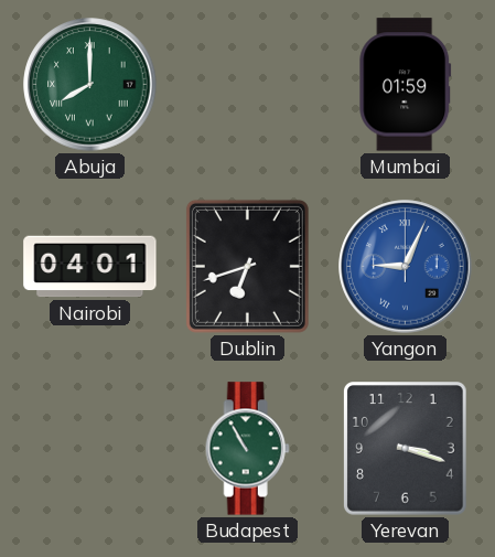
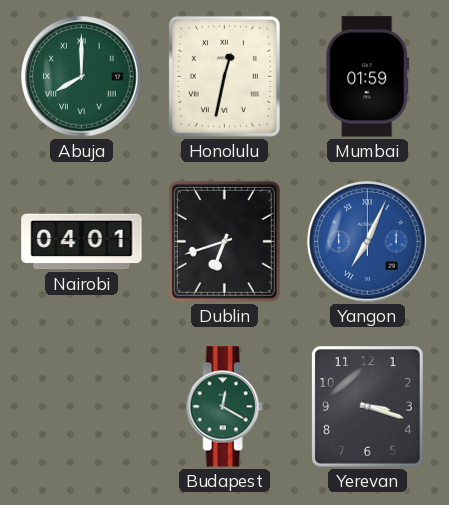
Honolulu: none -> 12:32 (224, 76)
Yangon: 9:04 -> 7:04 (368, 242)
Budapest: 10:55 -> 12:20 (224, 407)
